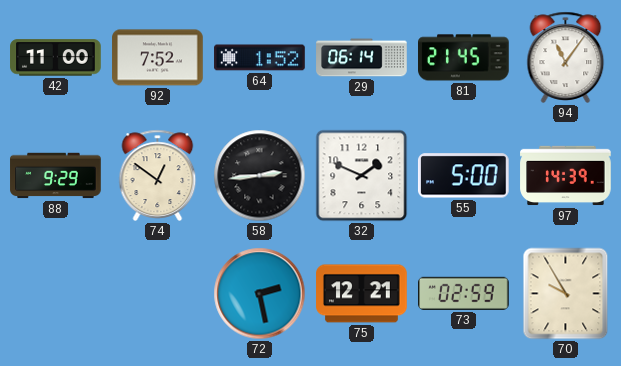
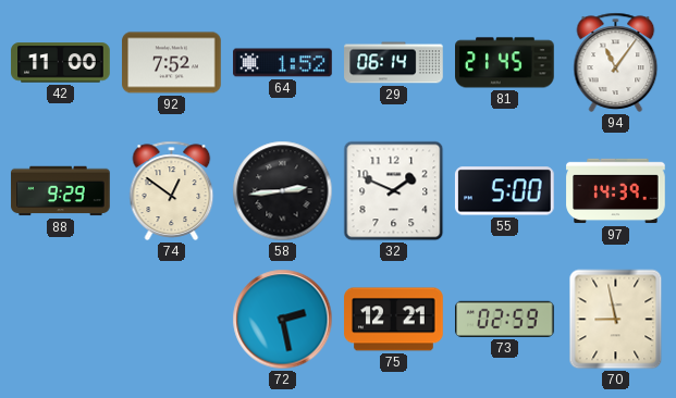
70: 9:55 -> 8:58 (616, 320)
